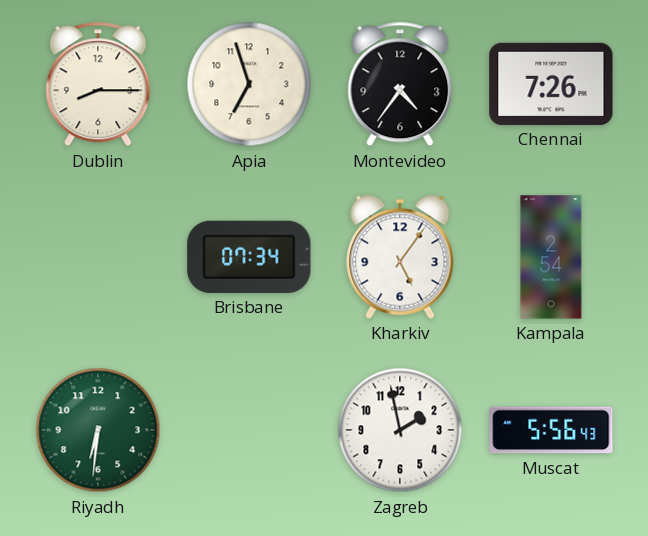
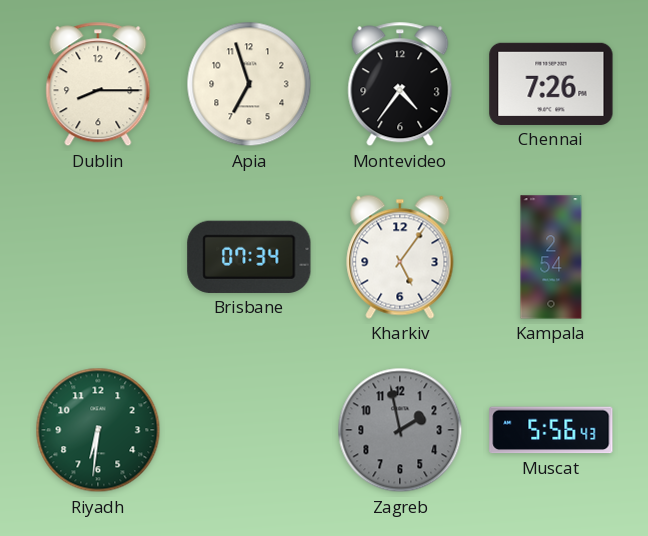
Zagreb dial: white -> grey (400, 430)
